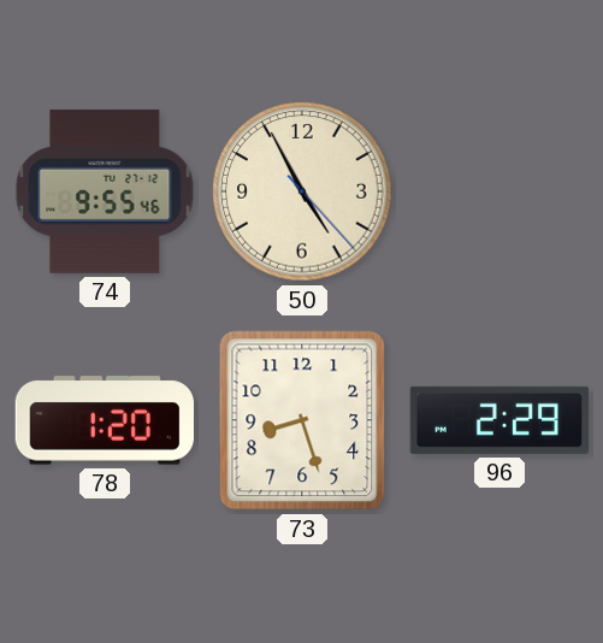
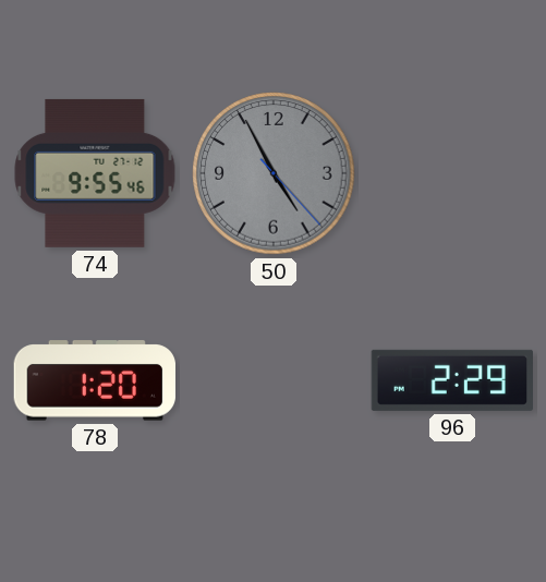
50 dial: cream -> grey (274, 173)
73: 8:27 -> none (302, 420)
